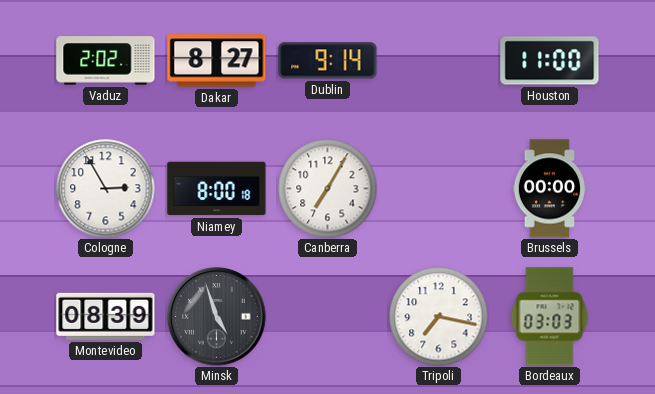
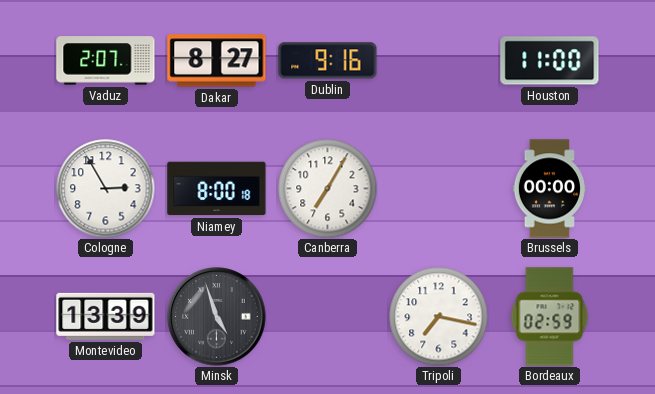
Vaduz: 2:02 -> 2:07 (106, 61)
Dublin: 9:14 -> 9:16 (328, 61)
Montevideo: 08:39 -> 13:39 (106, 316)
Bordeaux: 03:03 -> 02:59 (550, 317)
